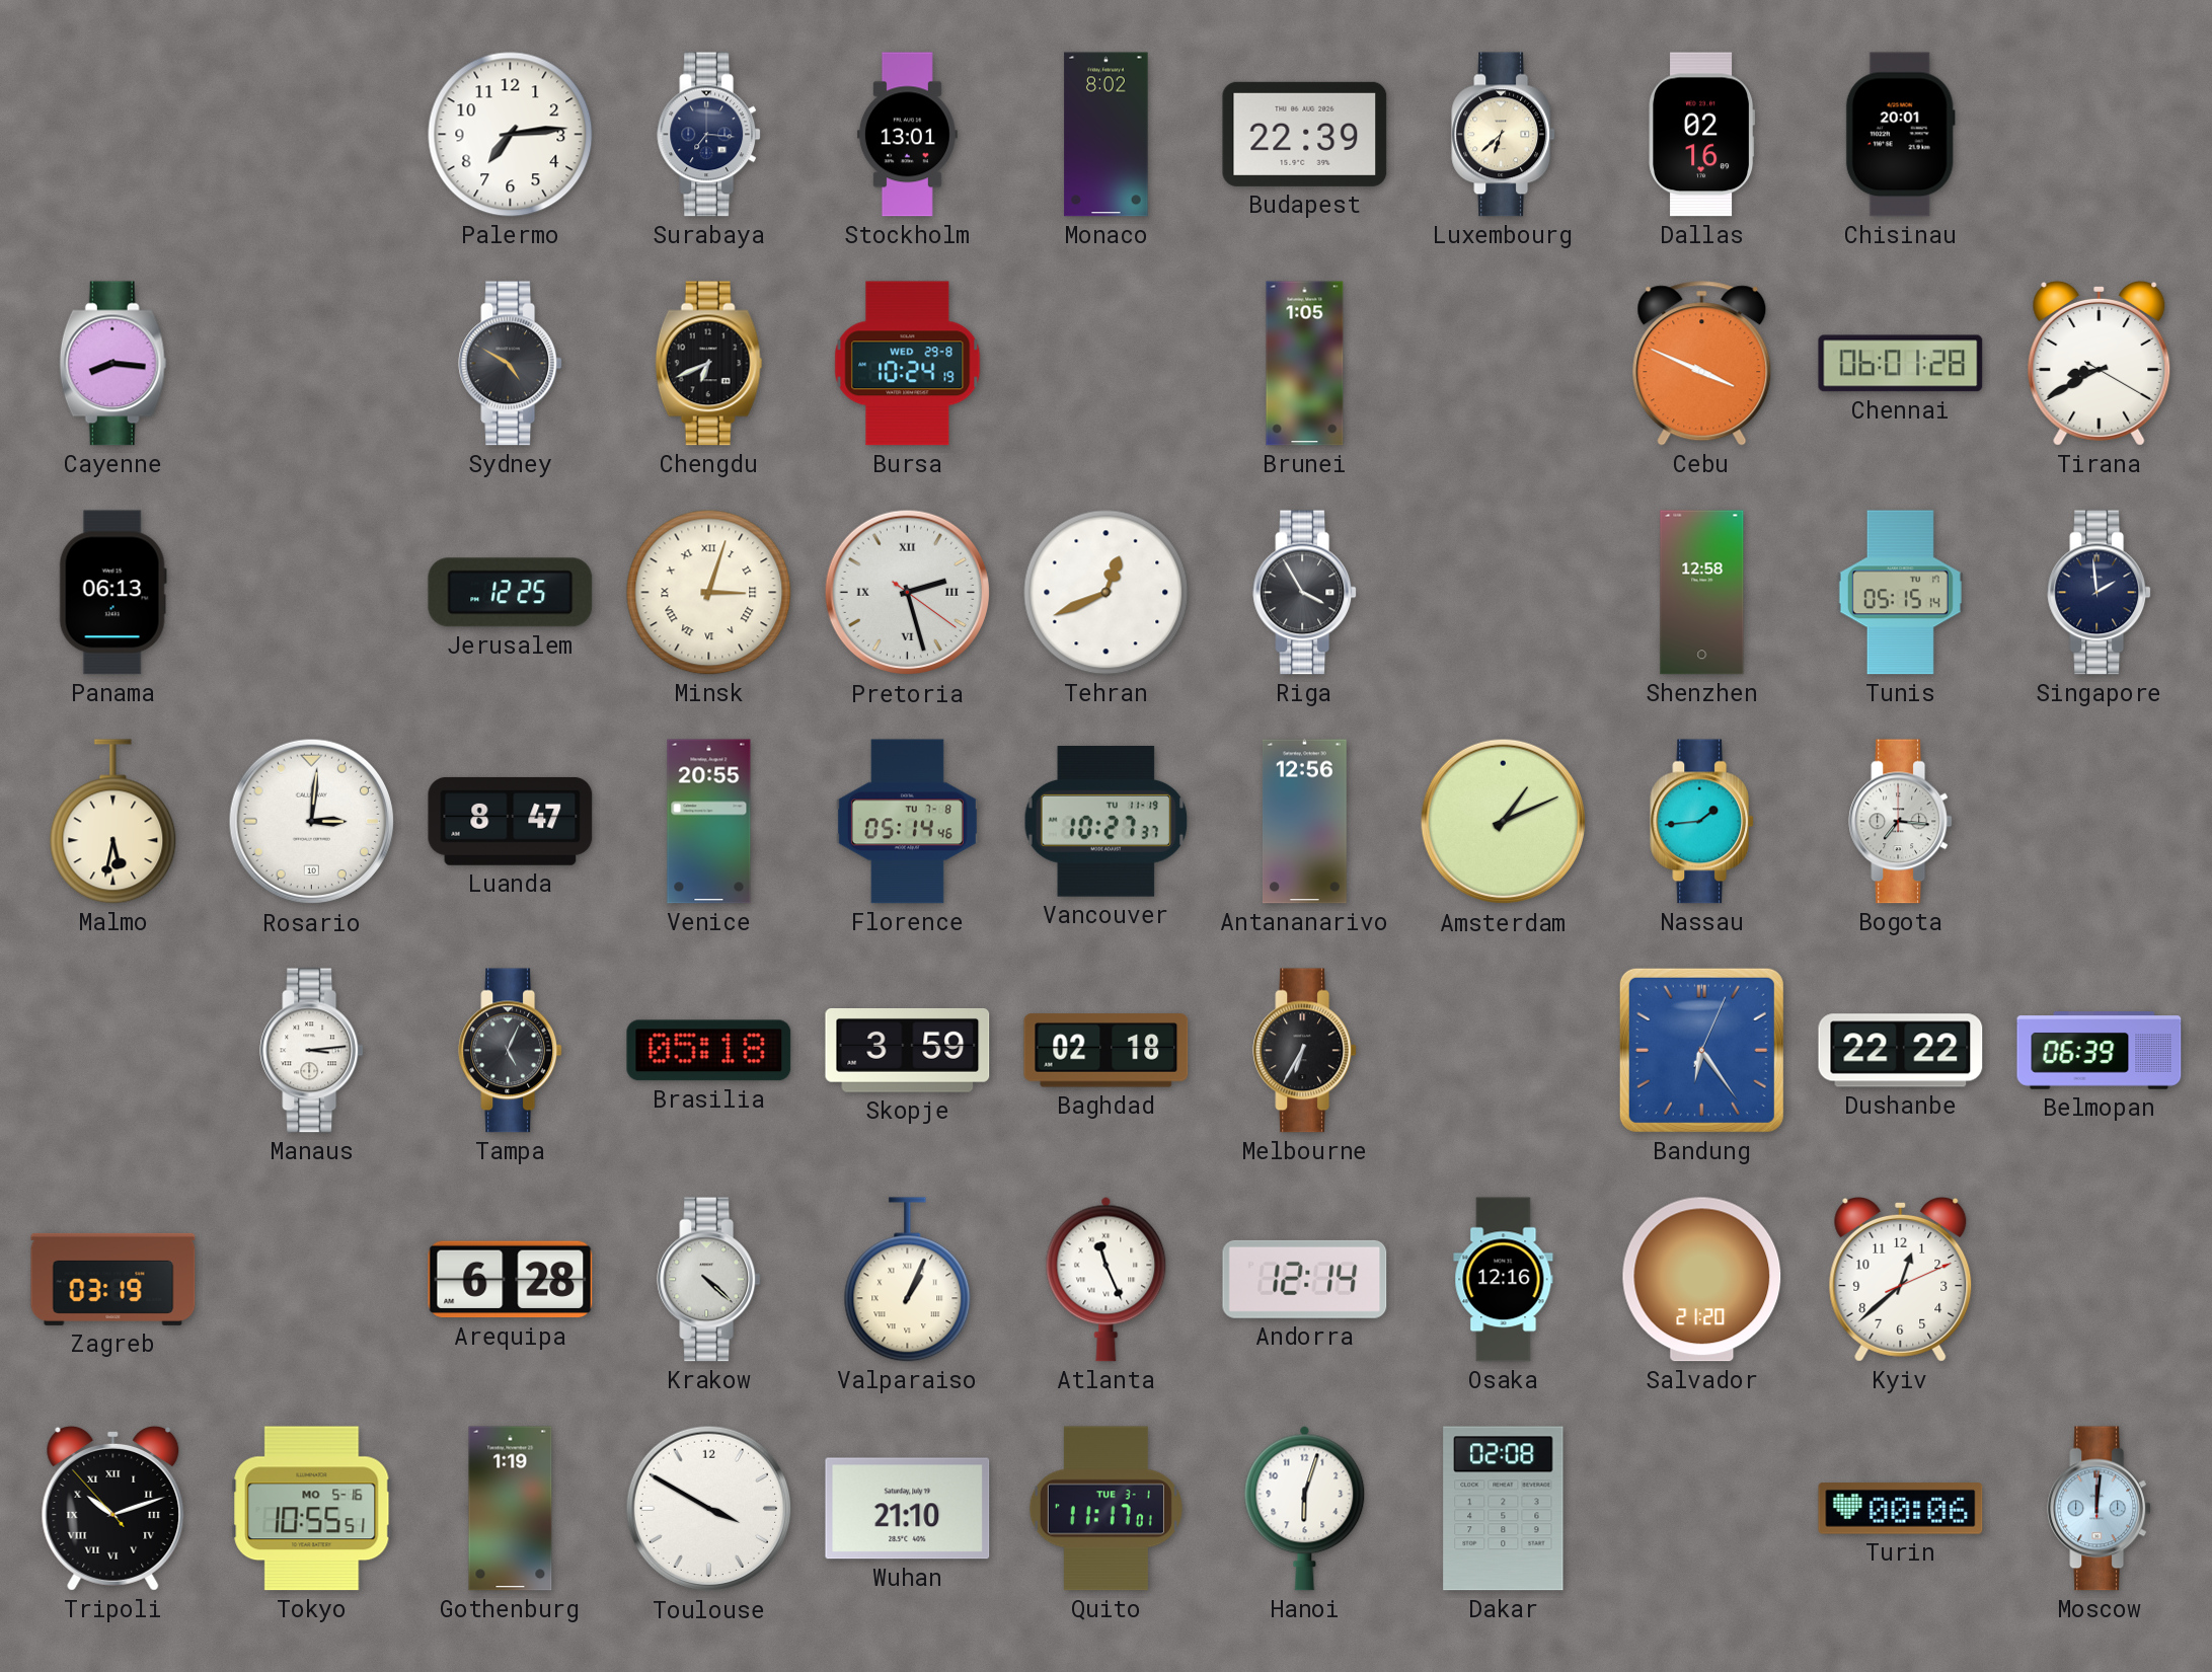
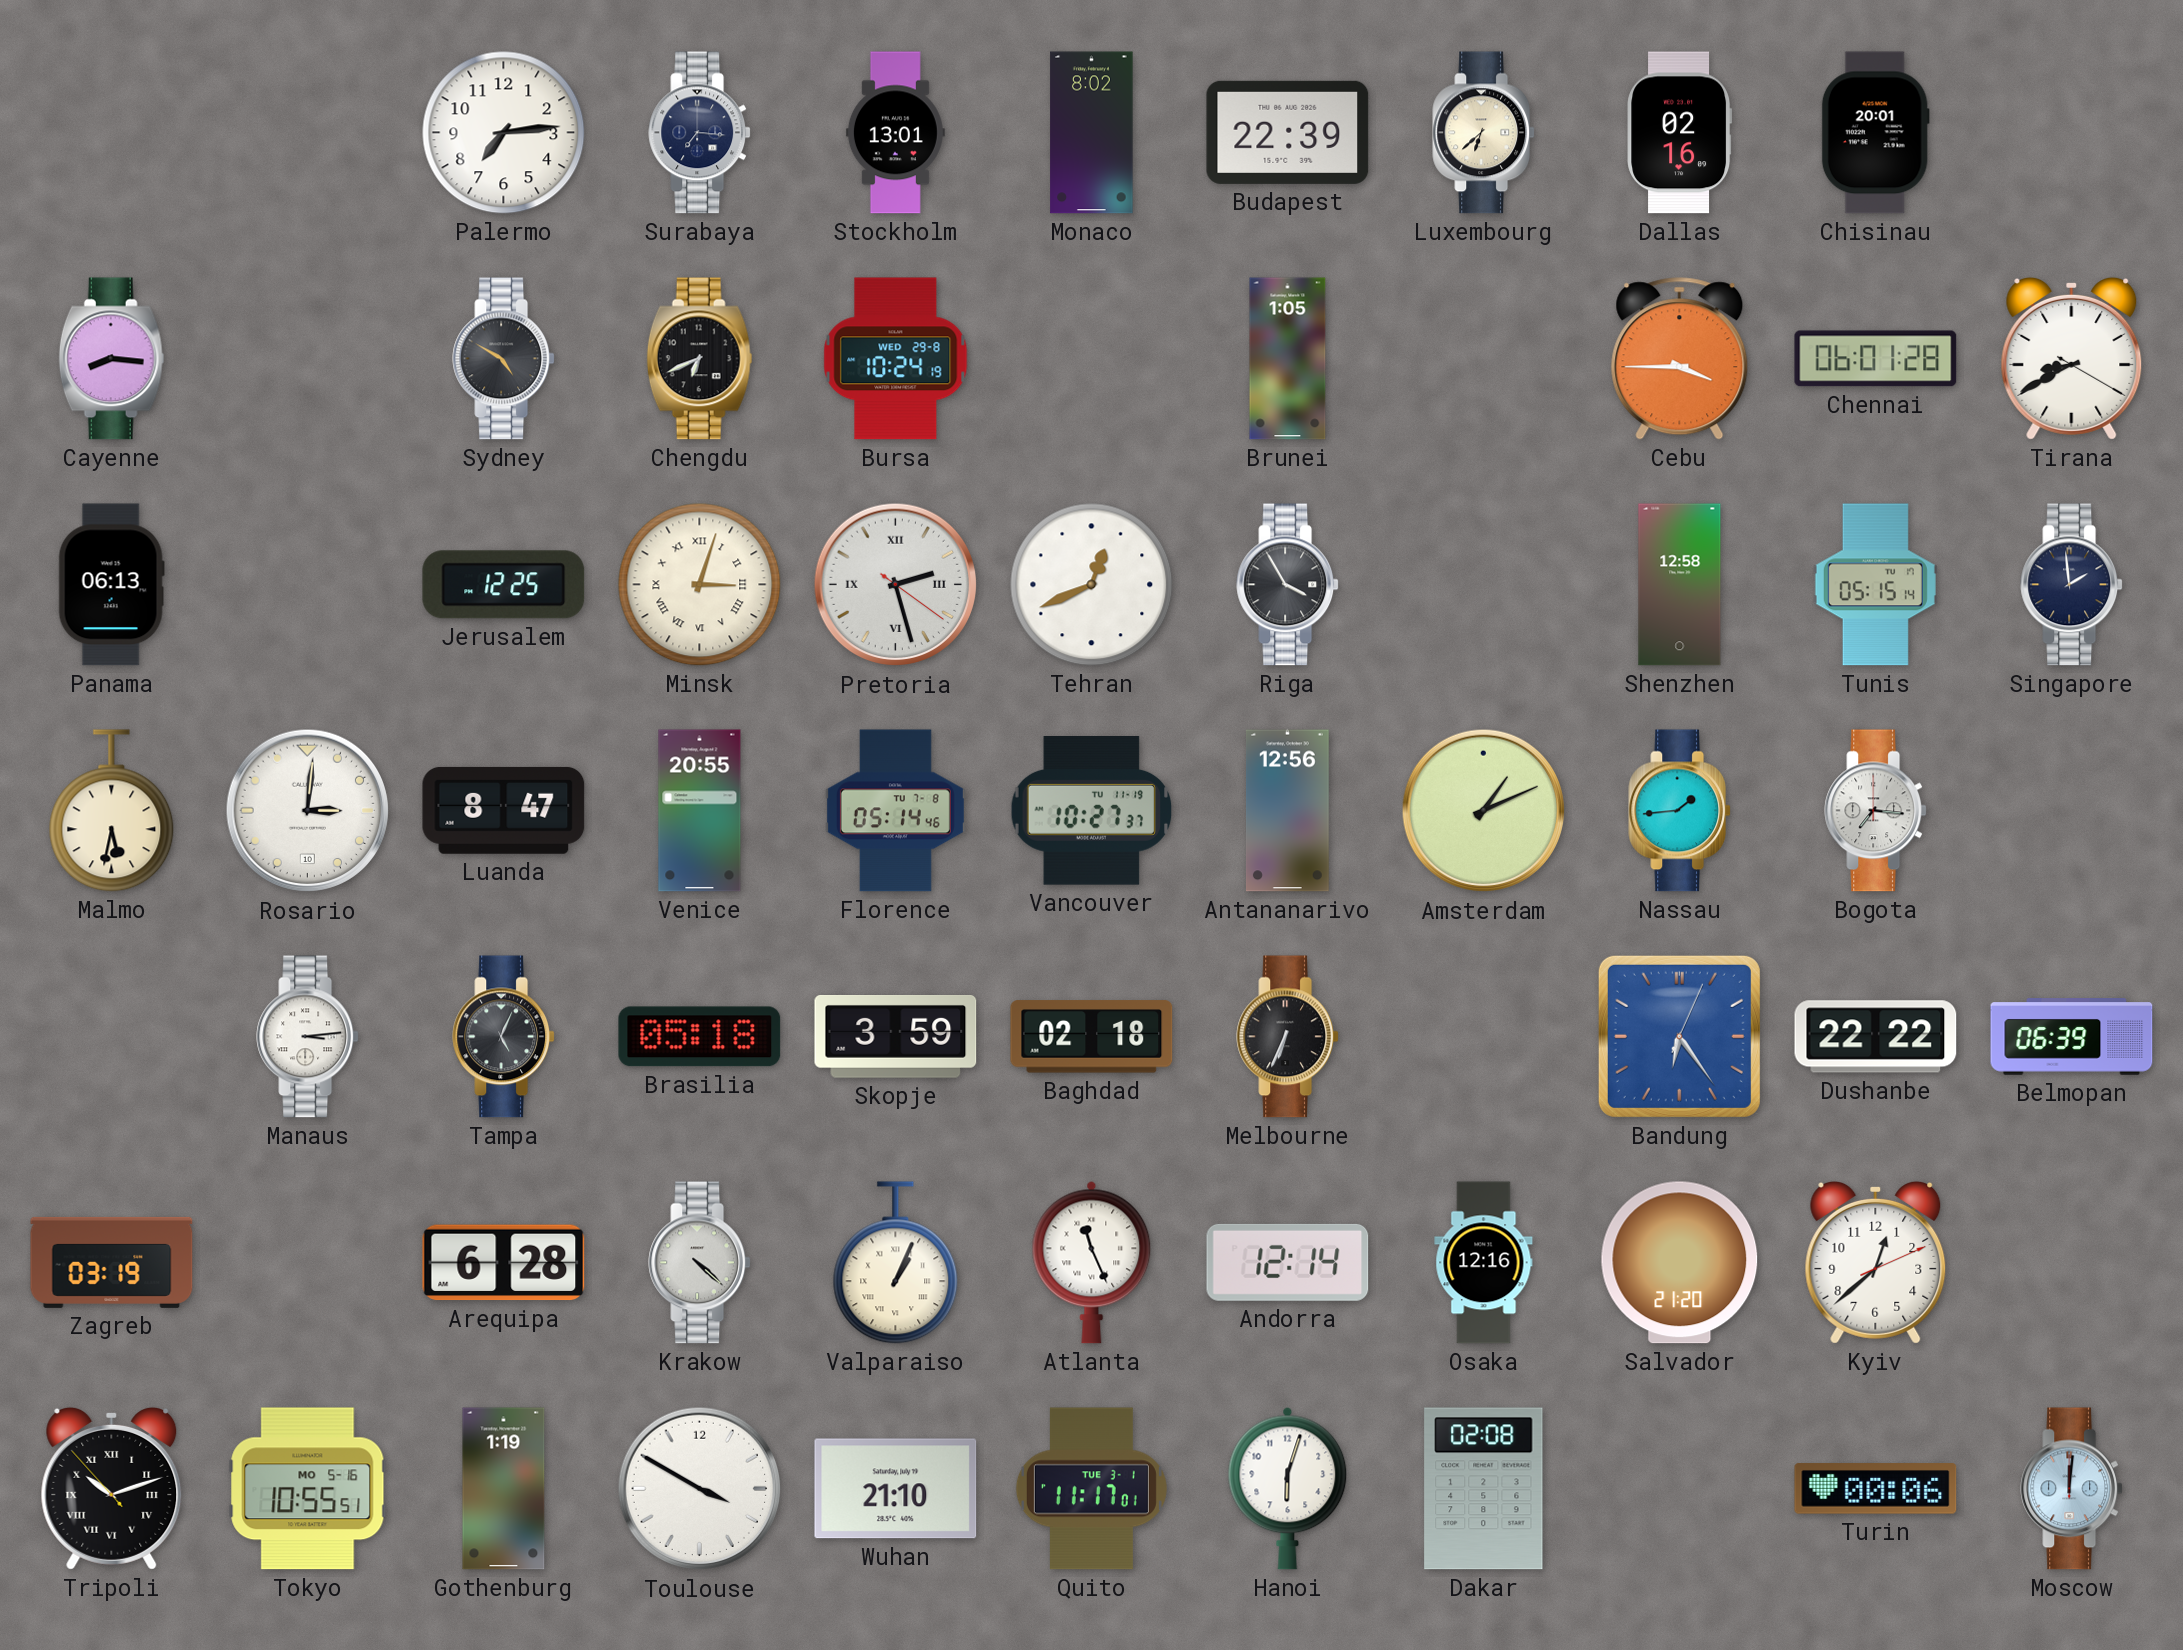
Cebu: 3:49 -> 3:45 (1680, 359)
Melbourne: 6:35 -> 6:34 (1288, 1037)
